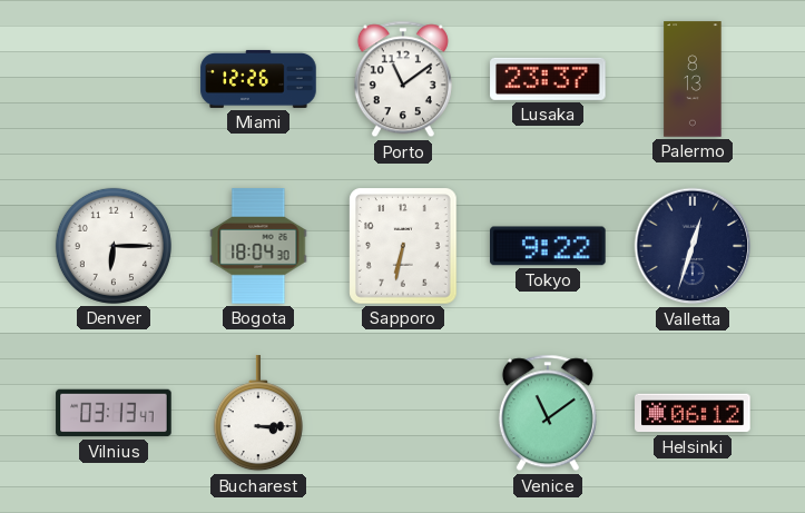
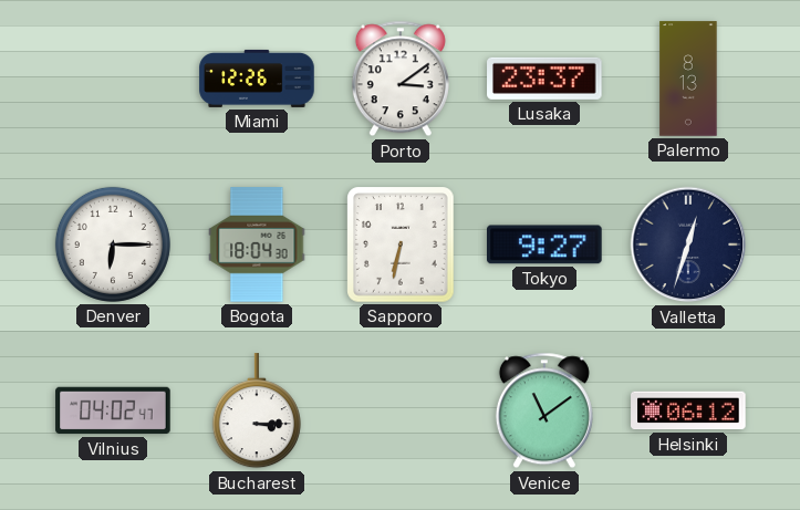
Porto: 11:09 -> 3:09 (401, 79)
Tokyo: 9:22 -> 9:27 (546, 244)
Vilnius: 03:13 -> 04:02 (113, 410)
